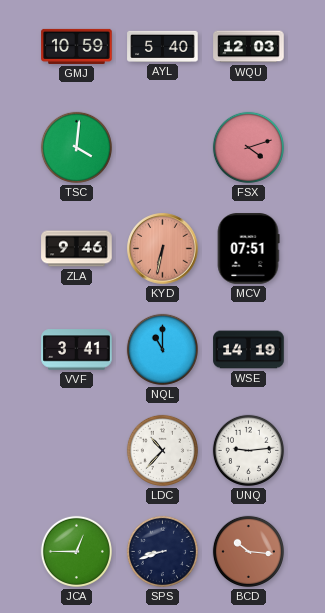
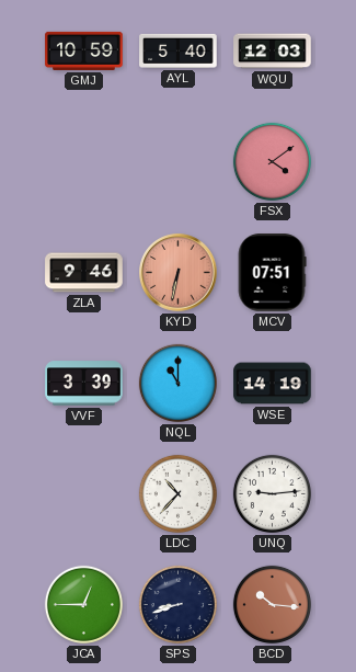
TSC: 4:01 -> none (76, 147)
FSX: 4:12 -> 4:09 (272, 161)
VVF: 3:41 -> 3:39 (84, 384)
